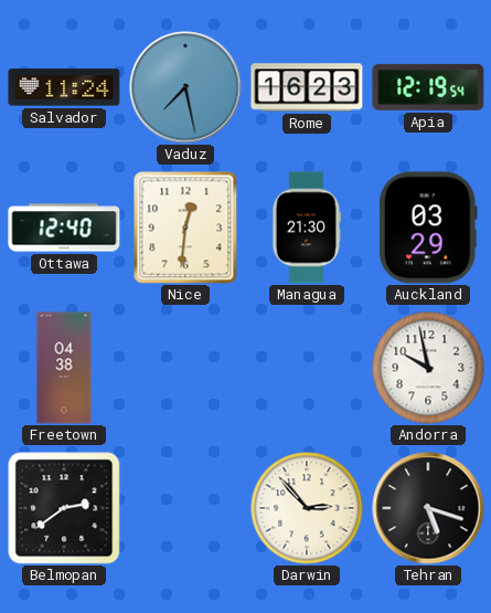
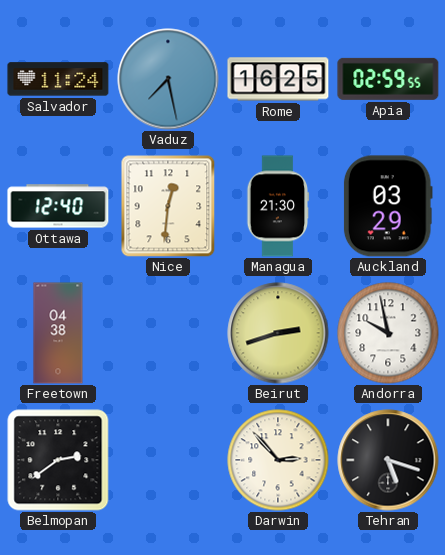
Rome: 16:23 -> 16:25 (278, 79)
Apia: 12:19 -> 02:59 (388, 79)
Beirut: none -> 2:42 (278, 333)
